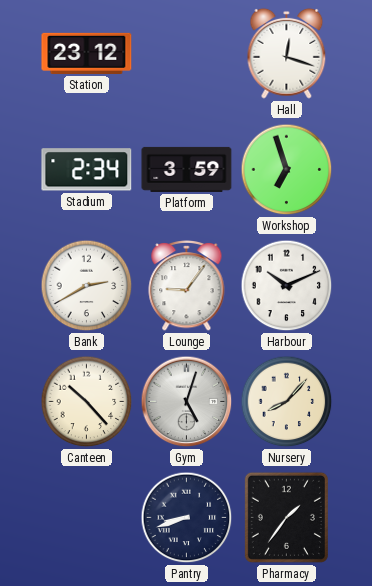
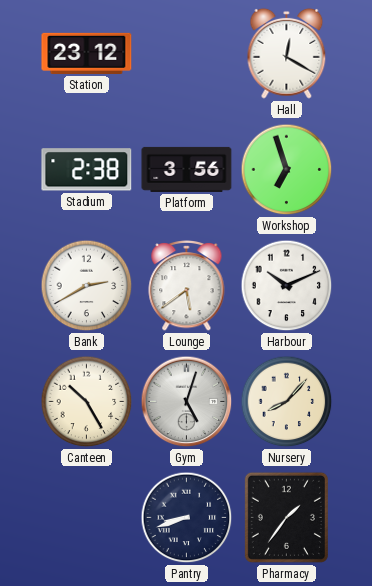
Hall: 12:18 -> 12:20 (287, 53)
Stadium: 2:34 -> 2:38 (87, 170)
Platform: 3:59 -> 3:56 (187, 169)
Lounge: 9:06 -> 5:39 (187, 286)
Canteen: 10:23 -> 10:25 (87, 402)
